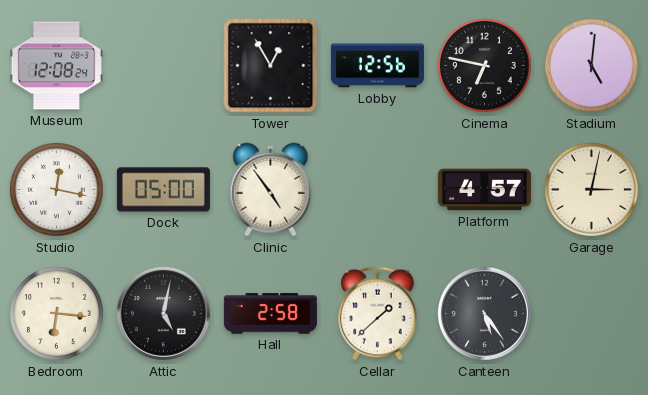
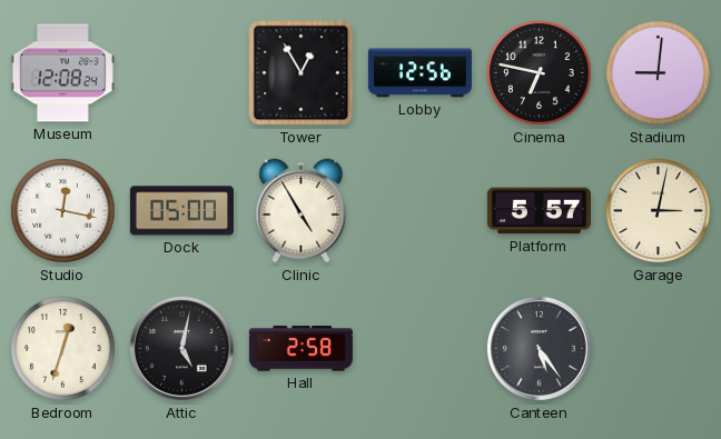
Stadium: 5:01 -> 9:01 (659, 73)
Clinic: 4:54 -> 4:55 (302, 211)
Platform: 4:57 -> 5:57 (539, 211)
Bedroom: 6:16 -> 12:33 (63, 349)
Cellar: 1:38 -> none (378, 314)
